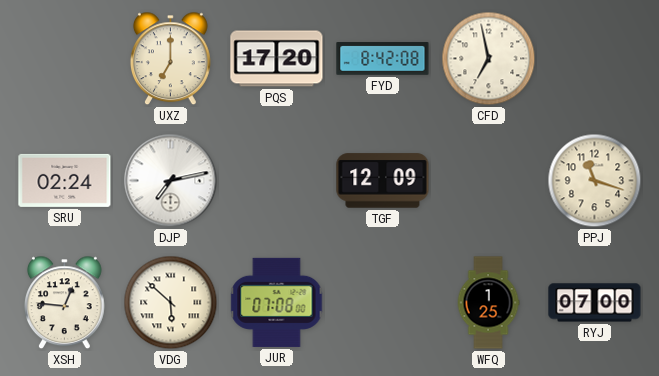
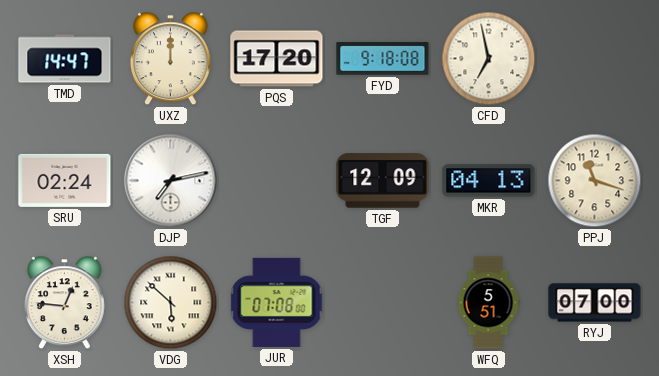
TMD: none -> 14:47 (65, 59)
UXZ: 7:00 -> 12:00 (170, 59)
FYD: 8:42 -> 9:18 (383, 59)
MKR: none -> 04:13 (489, 181)
WFQ: 1:25 -> 5:51 (488, 303)
